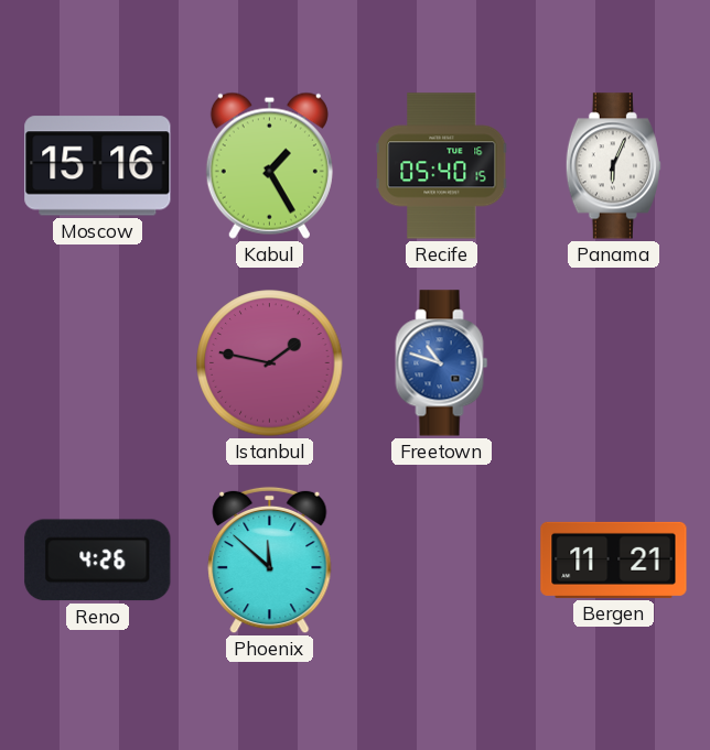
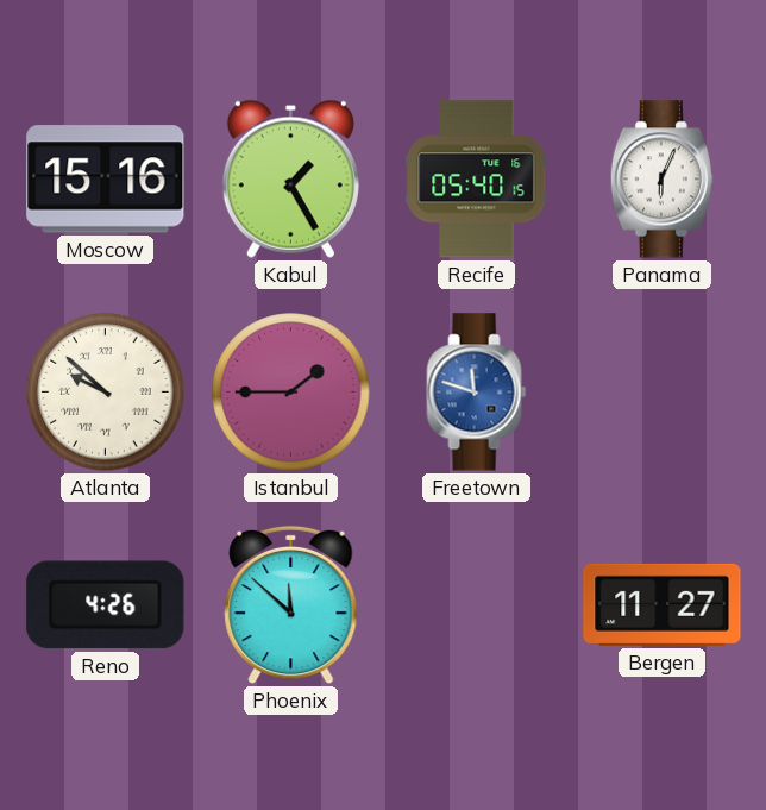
Atlanta: none -> 9:52 (106, 393)
Istanbul: 1:47 -> 1:45 (291, 393)
Freetown: 10:48 -> 11:48 (477, 393)
Bergen: 11:21 -> 11:27 (663, 604)
